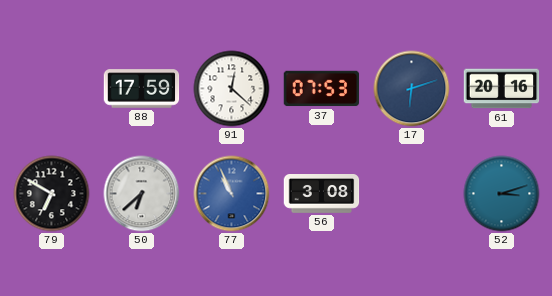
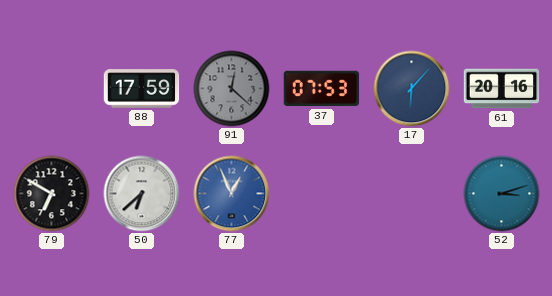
91 dial: white -> grey (232, 89)
17: 6:12 -> 6:07 (412, 89)
77: 10:56 -> 12:56 (232, 194)
56: 3:08 -> none (322, 194)
